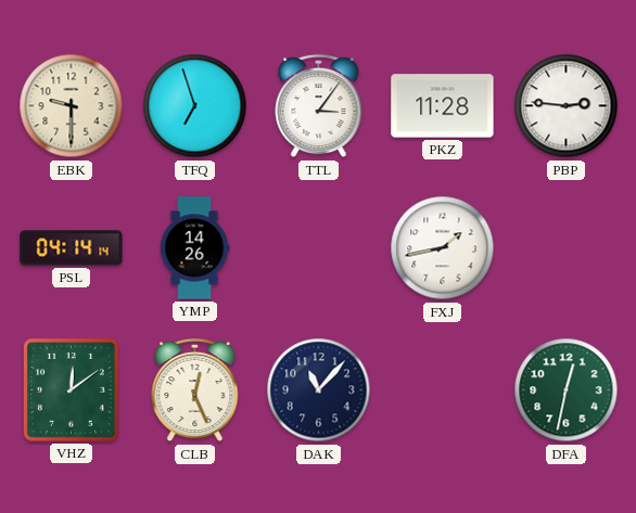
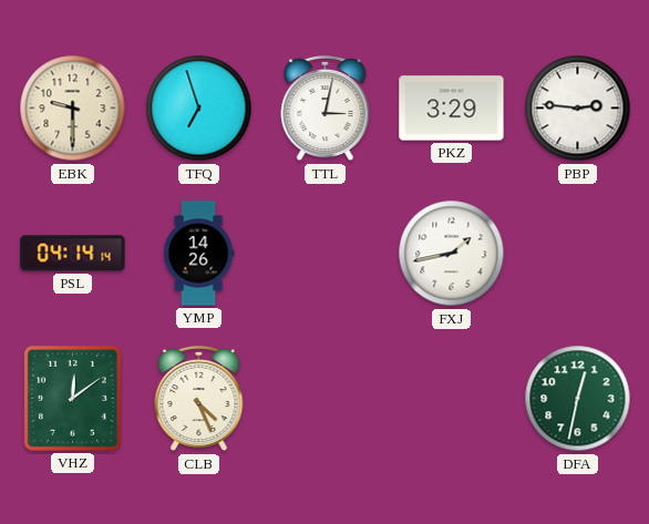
TTL: 3:06 -> 3:02 (326, 109)
PKZ: 11:28 -> 3:29 (452, 109)
CLB: 12:26 -> 4:26 (199, 399)
DAK: 11:07 -> none (319, 390)
